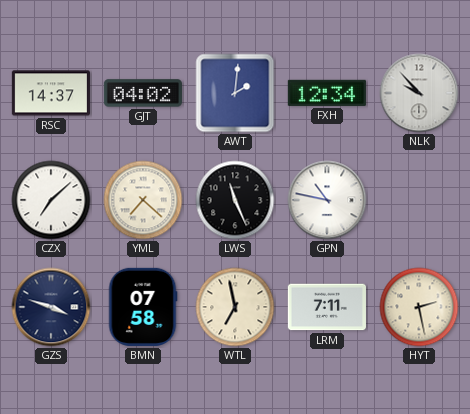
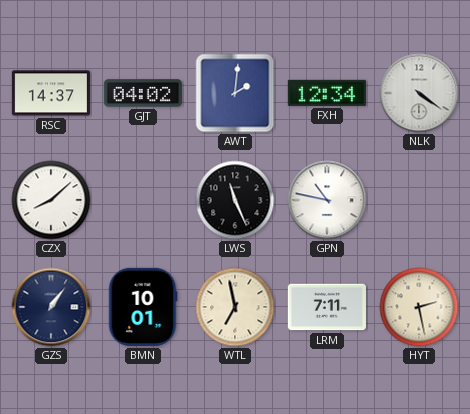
NLK: 9:53 -> 4:21 (419, 93)
CZX: 7:08 -> 8:08 (51, 200)
YML: 7:22 -> none (143, 200)
GZS: 3:48 -> 1:06 (51, 307)
BMN: 07:58 -> 10:01 (143, 307)
